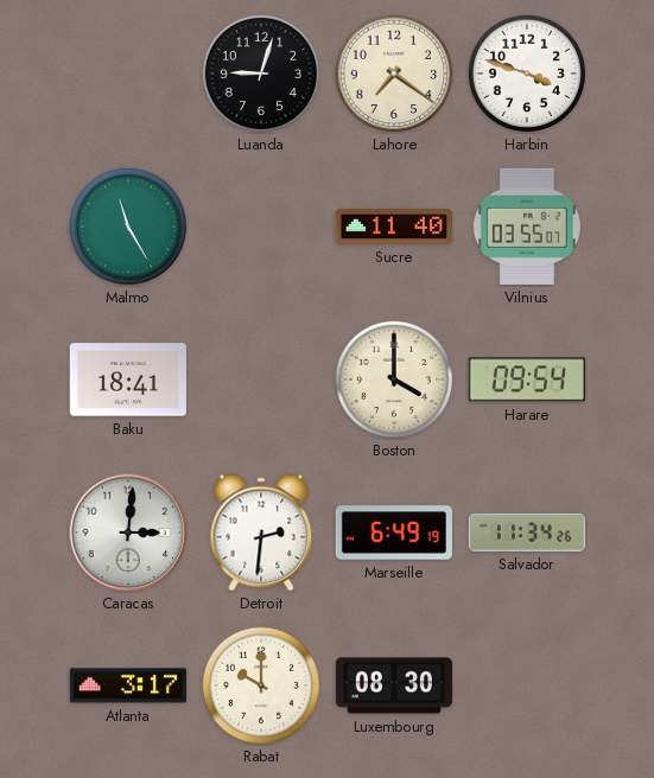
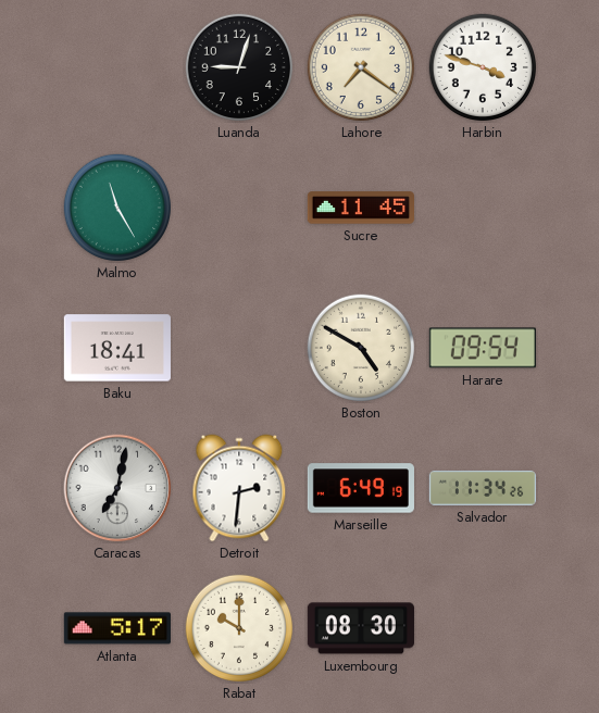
Sucre: 11:40 -> 11:45 (361, 208)
Vilnius: 03:55 -> none (527, 227)
Boston: 4:00 -> 4:50 (361, 348)
Caracas: 3:01 -> 7:02 (117, 488)
Atlanta: 3:17 -> 5:17 (117, 628)
